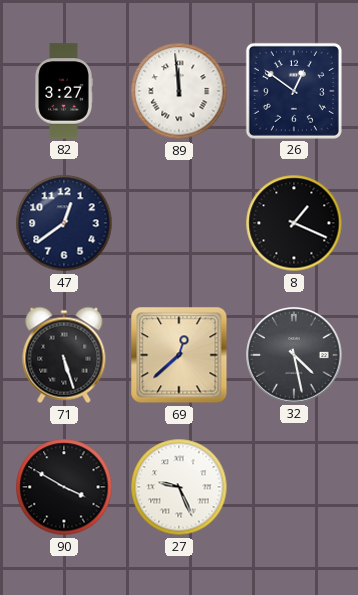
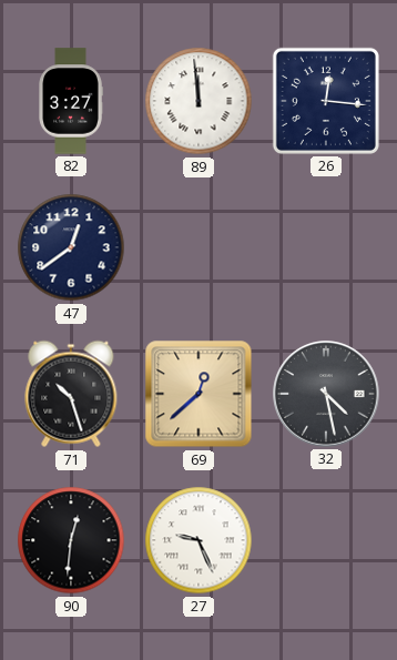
26: 12:51 -> 12:16 (326, 101)
8: 1:19 -> none (294, 223)
71: 5:27 -> 10:27 (71, 394)
90: 3:50 -> 12:31 (71, 540)
